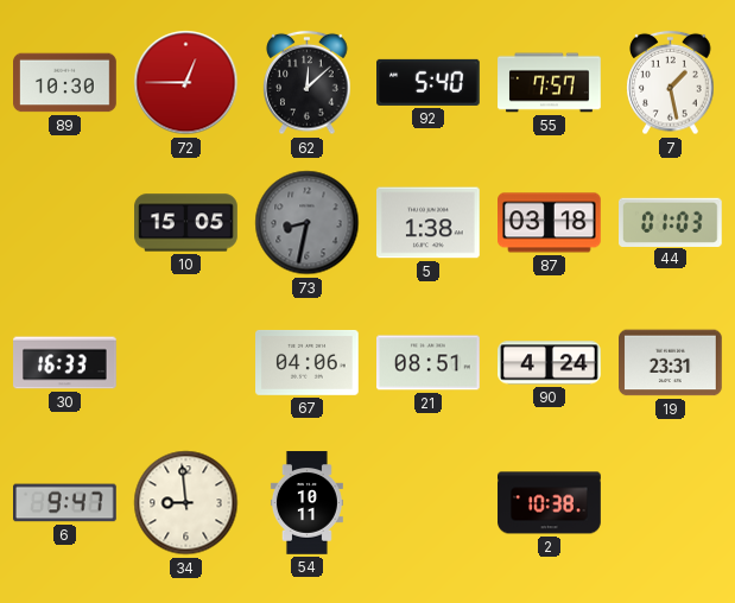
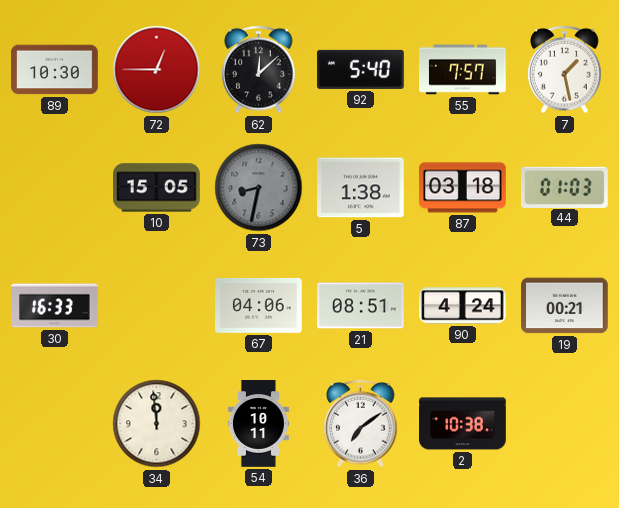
19: 23:31 -> 00:21 (565, 306)
6: 9:47 -> none (65, 503)
34: 8:59 -> 11:59 (157, 424)
36: none -> 7:09 (361, 424)
